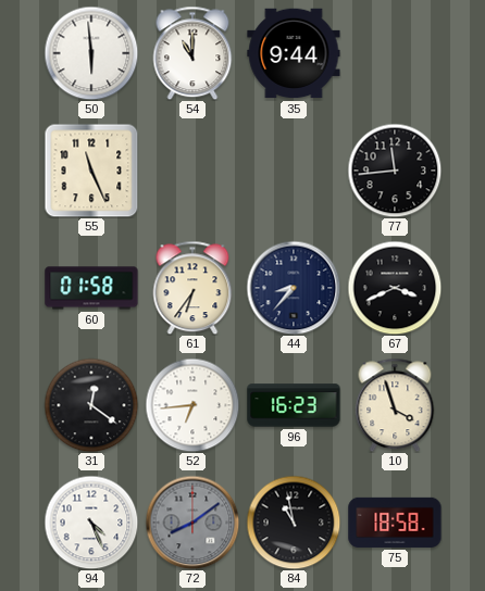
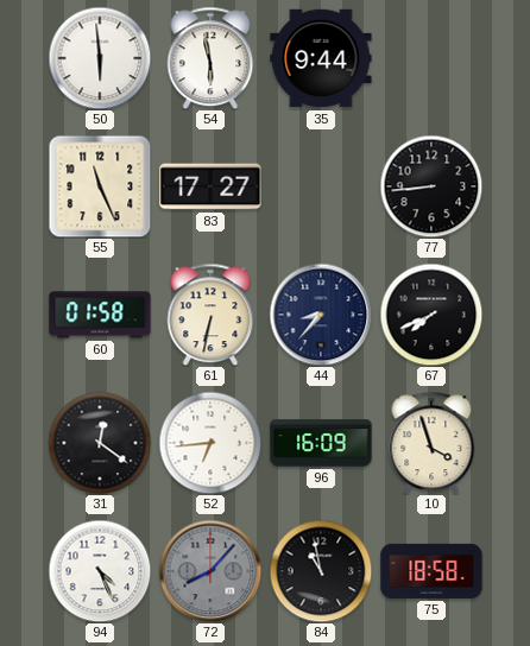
54: 11:00 -> 5:58 (210, 58)
83: none -> 17:27 (210, 186)
77: 11:44 -> 8:44 (431, 186)
61: 6:36 -> 6:32 (210, 315)
67: 3:41 -> 7:41 (431, 315)
96: 16:23 -> 16:09 (321, 443)
72: 8:09 -> 8:07 (210, 571)
